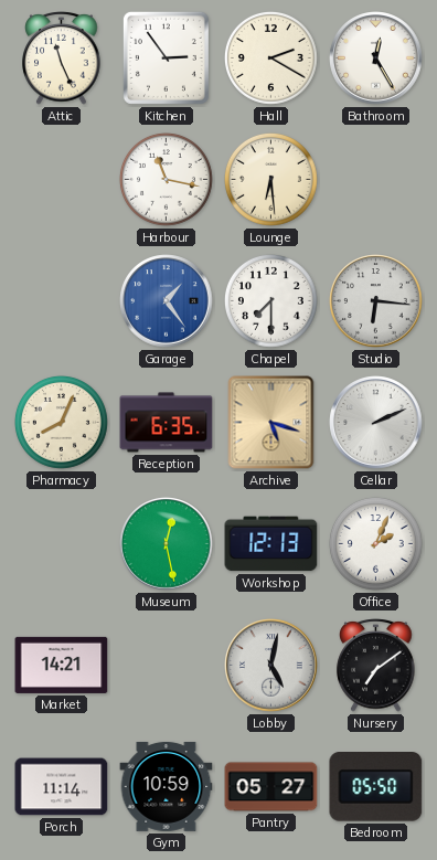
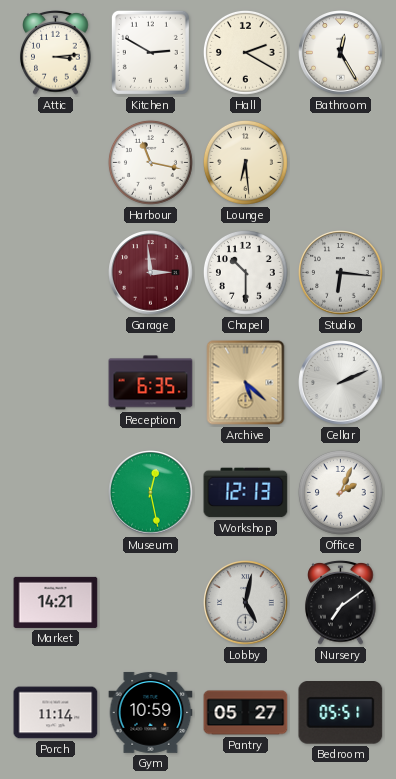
Attic: 11:26 -> 3:14 (56, 53)
Kitchen: 2:54 -> 2:50 (150, 52)
Garage: 1:24 -> 2:59 (151, 273)
Garage dial: blue -> burgundy (151, 273)
Chapel: 7:30 -> 10:30 (245, 272)
Pharmacy: 8:04 -> none (61, 422)
Archive: 5:18 -> 5:22 (246, 383)
Bedroom: 05:50 -> 05:51 (341, 713)
